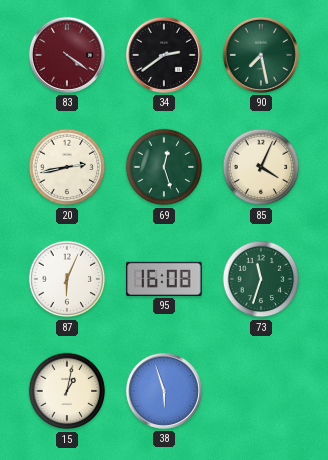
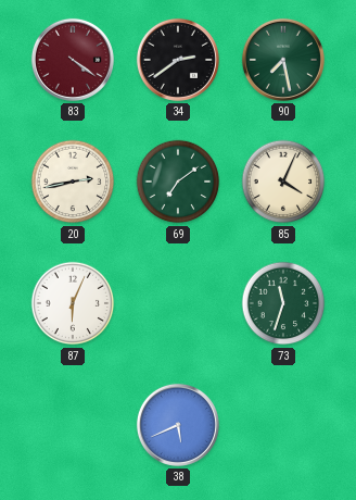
69: 12:27 -> 7:09 (178, 182)
95: 16:08 -> none (164, 279)
15: 1:02 -> none (67, 391)
38: 5:57 -> 5:41 (178, 425)
